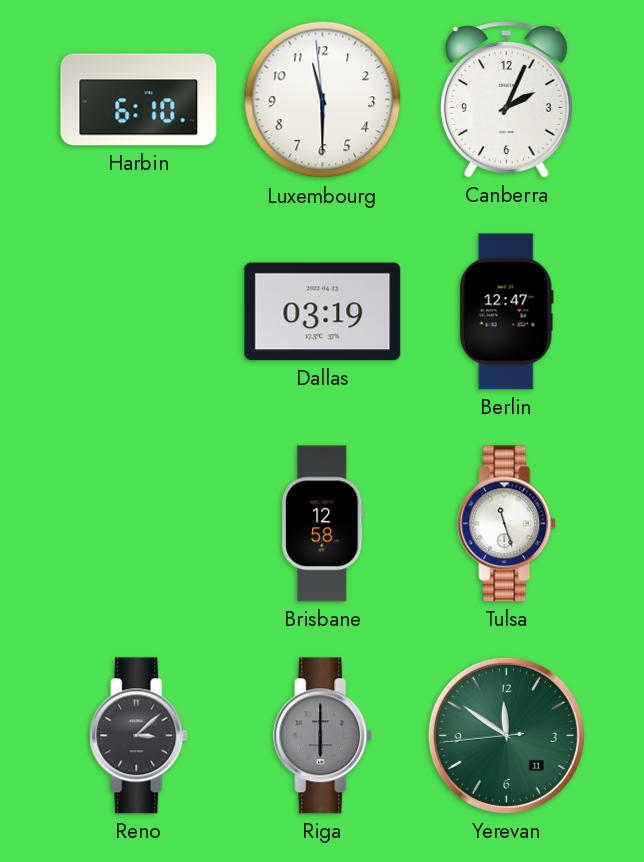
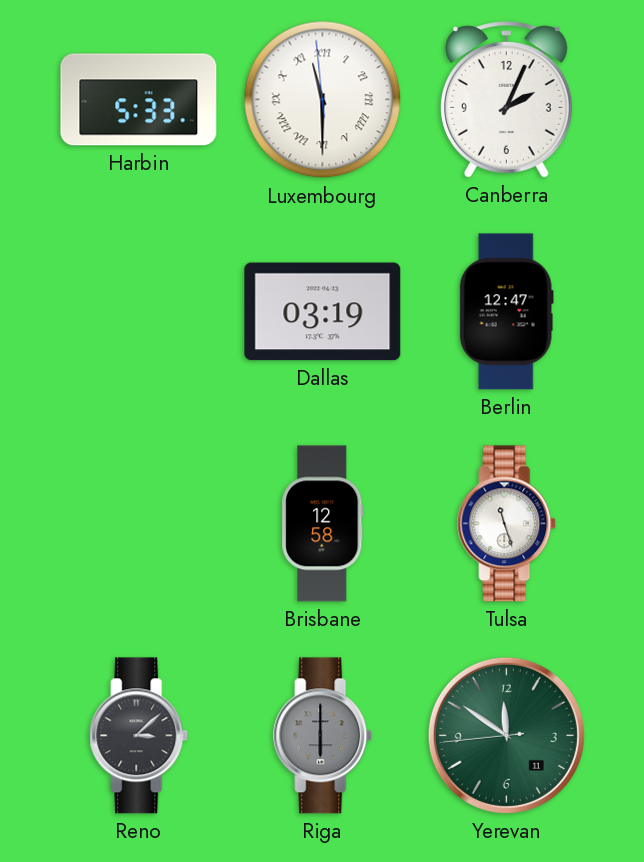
Harbin: 6:10 -> 5:33 (139, 100)
Luxembourg numerals: Arabic -> Roman (323, 100)
